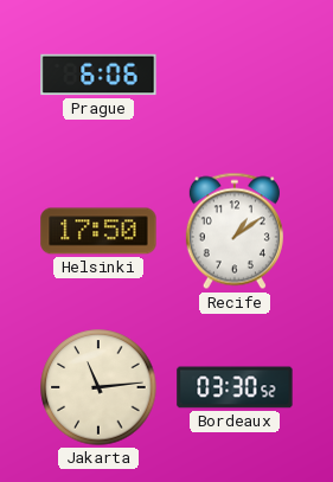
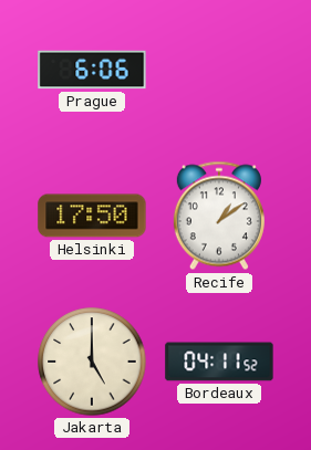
Jakarta: 11:14 -> 5:00 (92, 362)
Bordeaux: 03:30 -> 04:11 (219, 362)
